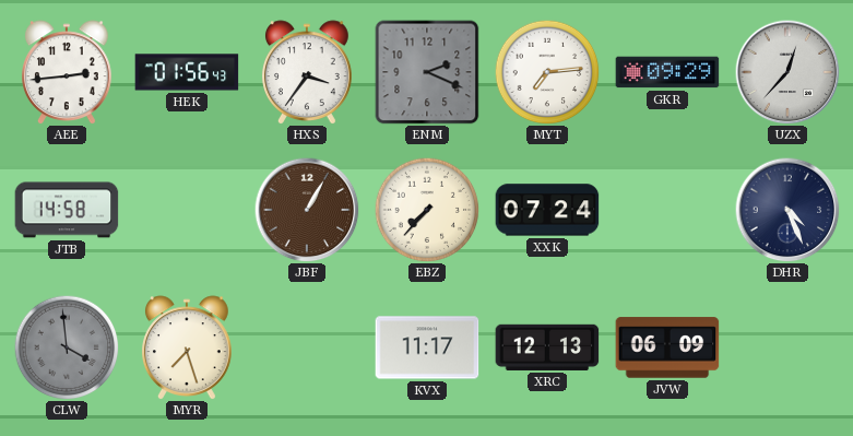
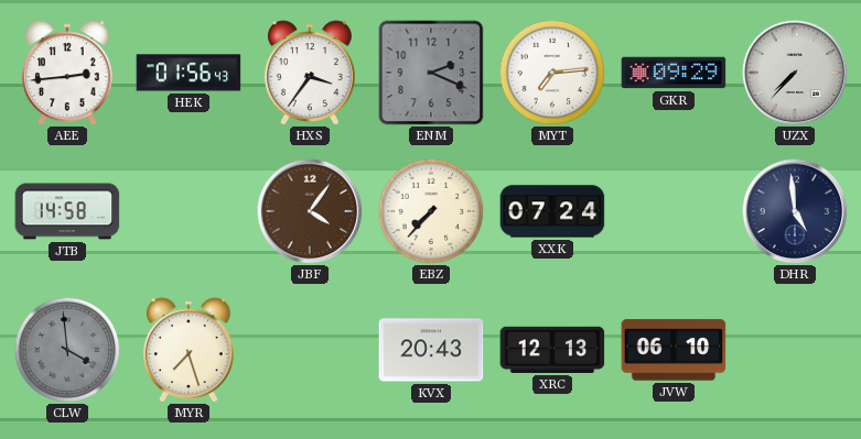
UZX: 12:37 -> 7:37 (795, 73)
JBF: 1:05 -> 4:06 (310, 211)
DHR: 4:26 -> 4:59 (795, 211)
KVX: 11:17 -> 20:43 (431, 350)
JVW: 06:09 -> 06:10 (674, 350)
